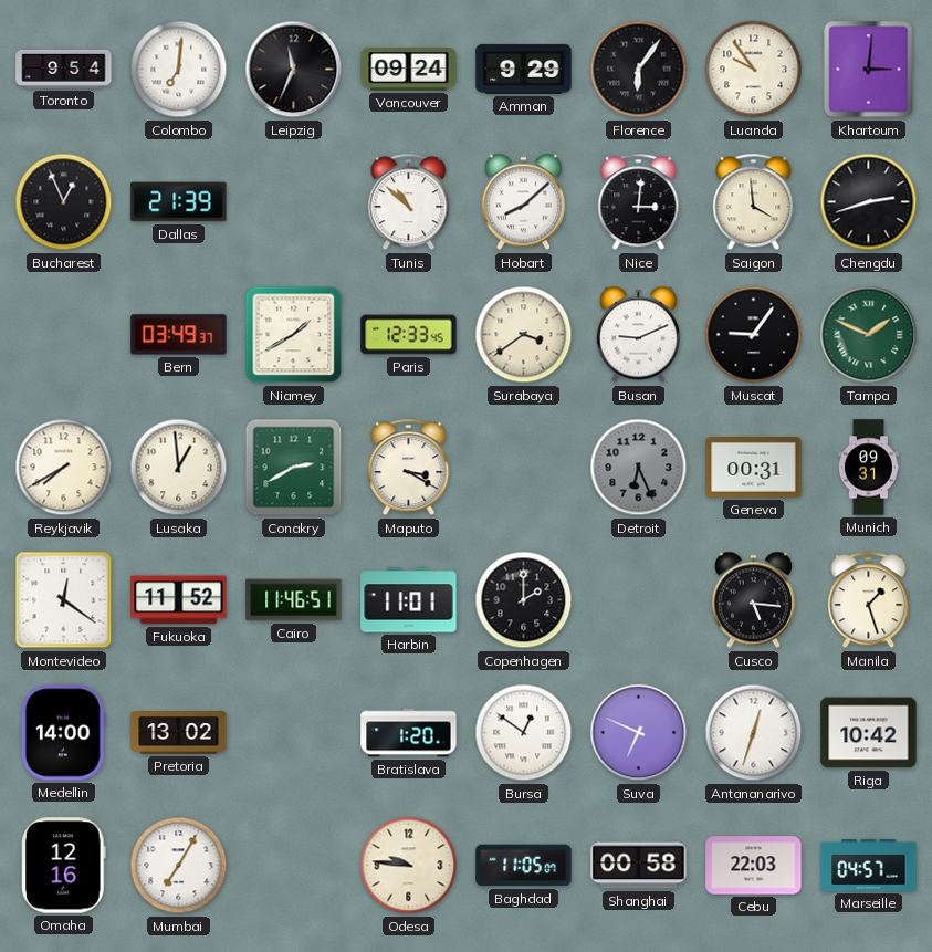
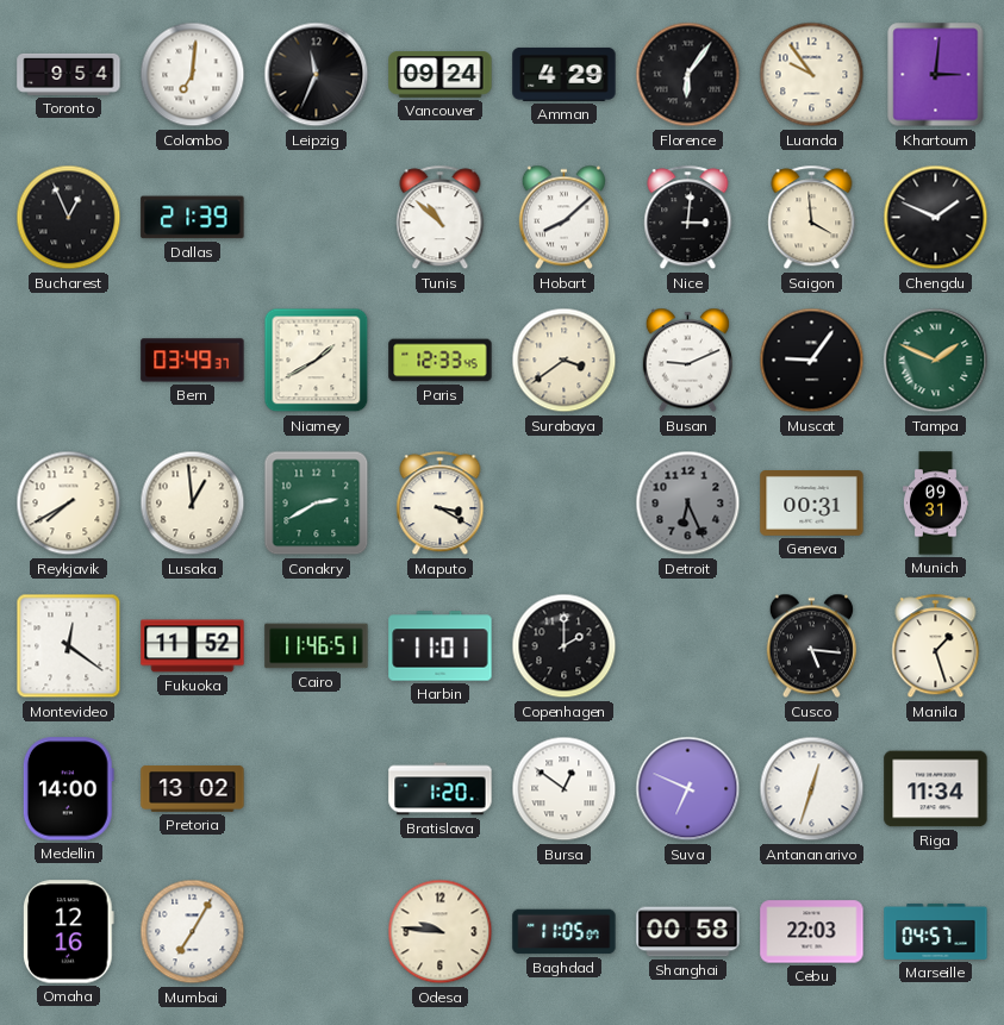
Amman: 9:29 -> 4:29 (565, 74)
Chengdu: 2:42 -> 1:49 (936, 218)
Riga: 10:42 -> 11:34 (936, 789)
